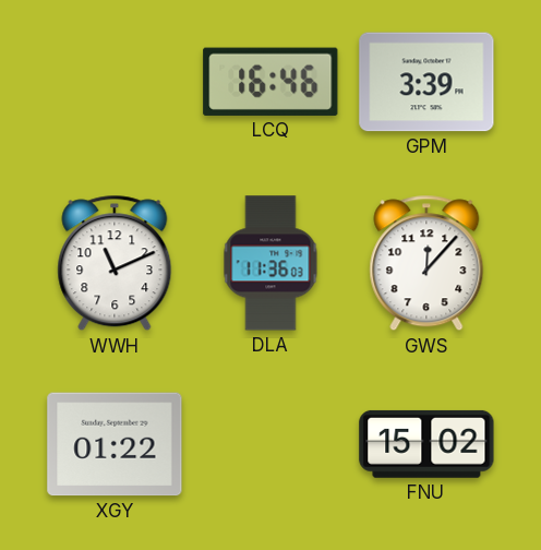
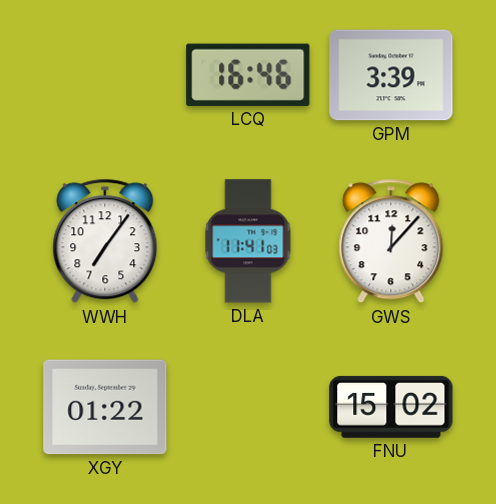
WWH: 11:11 -> 7:06 (105, 241)
DLA: 11:36 -> 11:41 (248, 241)
